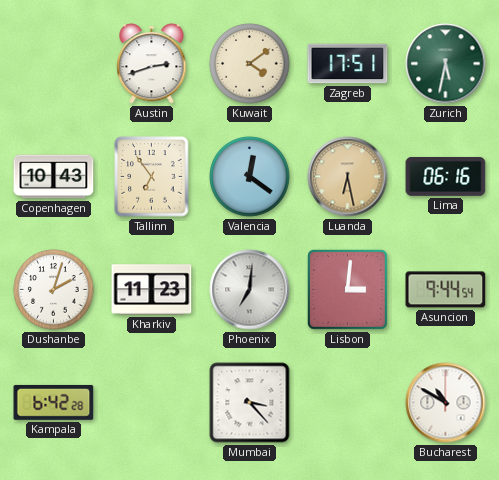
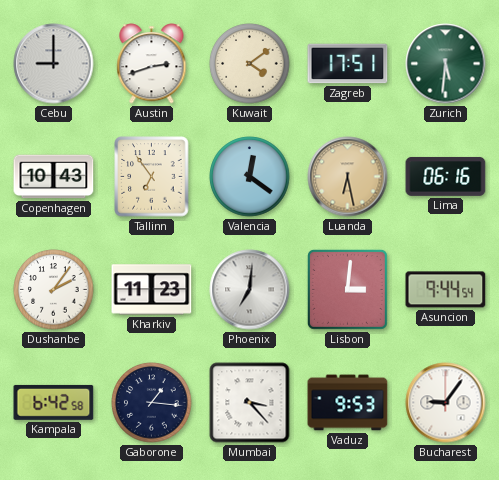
Cebu: none -> 9:00 (54, 64)
Zurich: 5:32 -> 5:31 (446, 64)
Dushanbe: 2:03 -> 2:06 (54, 290)
Kampala: 6:42:28 -> 6:42:58 (54, 402)
Gaborone: none -> 1:16 (152, 403)
Vaduz: none -> 9:53 (348, 403)
Bucharest: 10:50 -> 9:06 (446, 403)
